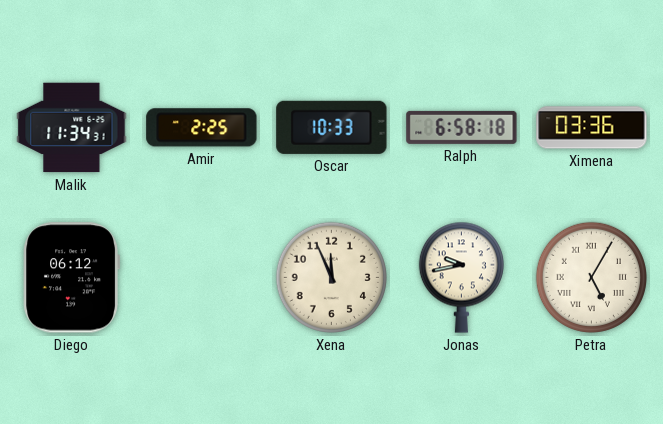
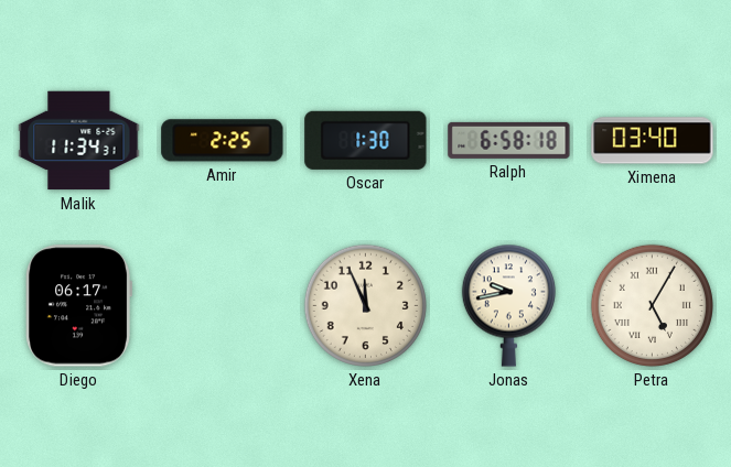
Oscar: 10:33 -> 1:30 (366, 140)
Ximena: 03:36 -> 03:40 (653, 141)
Diego: 06:12 -> 06:17 (78, 306)
